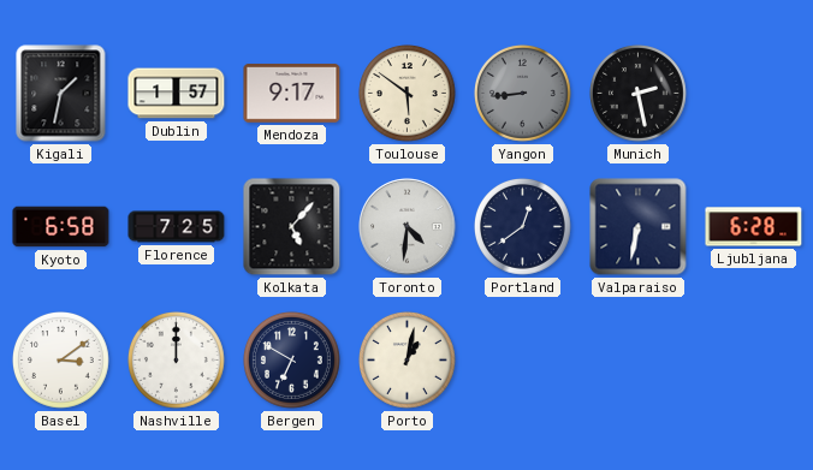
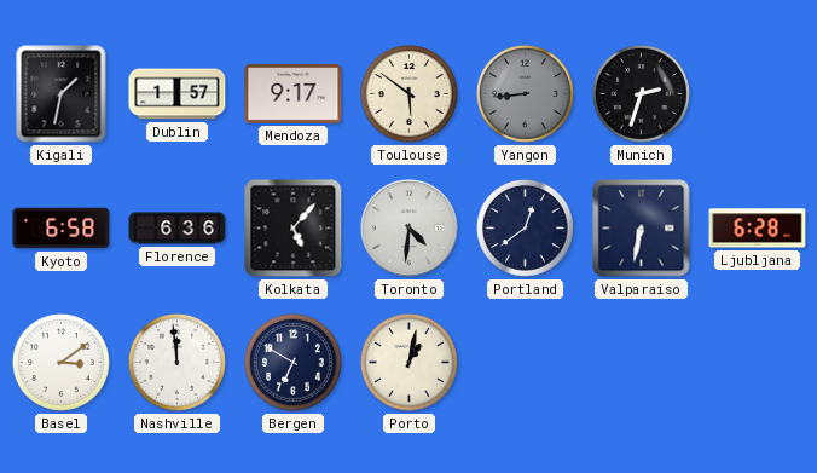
Munich: 2:28 -> 2:33 (642, 94)
Florence: 7:25 -> 6:36 (178, 229)
Nashville: 12:00 -> 11:59 (178, 363)
